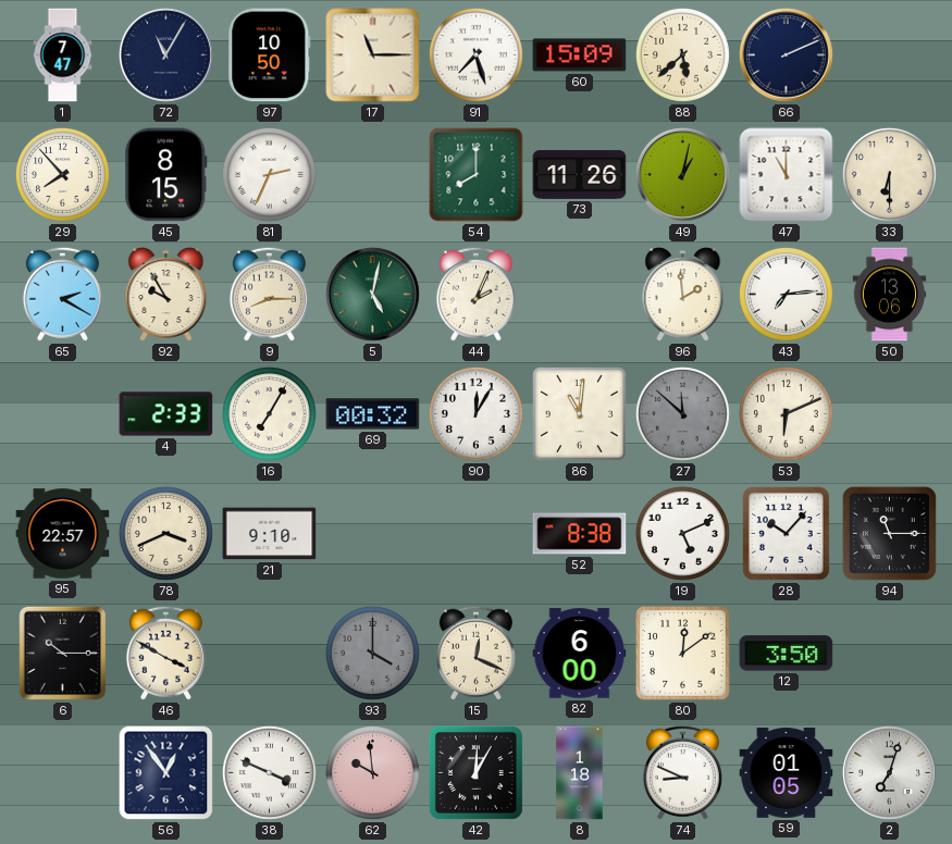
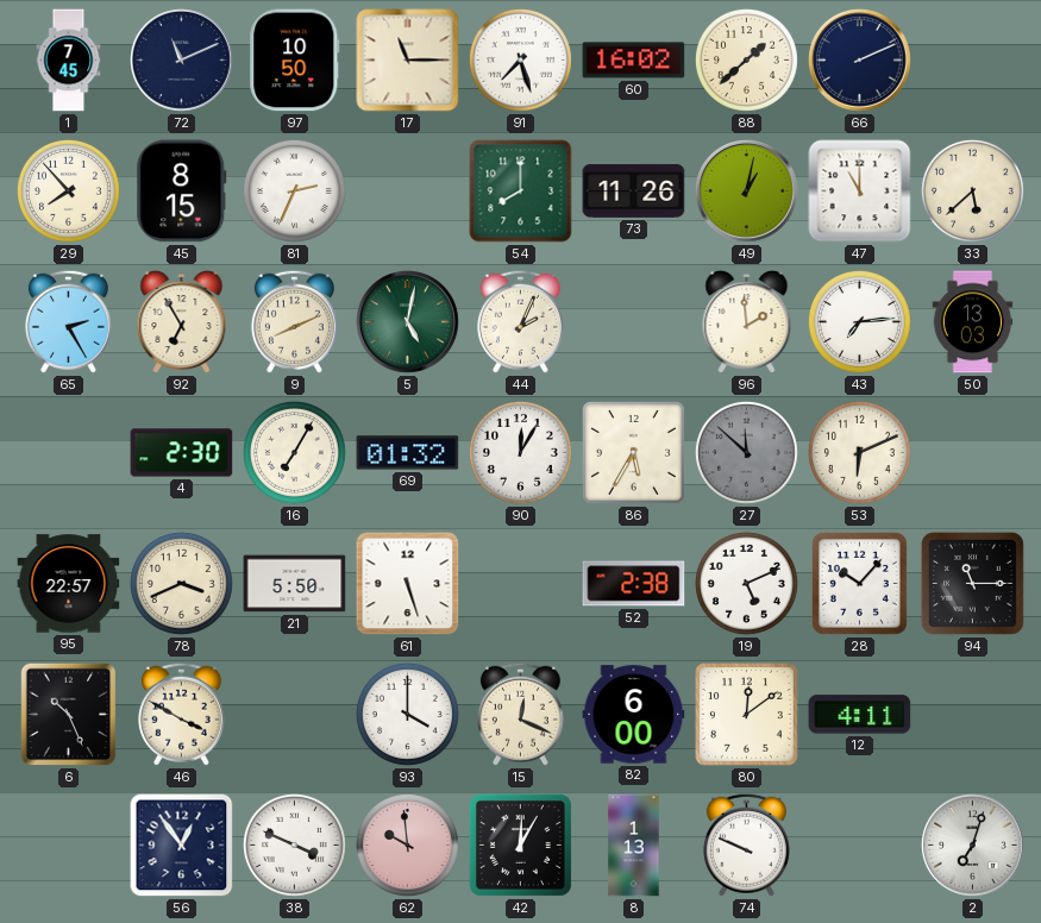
1: 7:47 -> 7:45 (69, 61)
72: 11:05 -> 11:11 (182, 61)
60: 15:09 -> 16:02 (634, 61)
88: 5:38 -> 1:38 (746, 59)
33: 6:30 -> 5:38 (972, 190)
65: 2:20 -> 2:25 (68, 321)
92: 9:55 -> 6:55 (182, 322)
9: 8:15 -> 8:11 (294, 321)
50: 13:06 -> 13:03 (973, 322)
4: 2:33 -> 2:30 (182, 453)
69: 00:32 -> 01:32 (408, 453)
86: 11:01 -> 5:35 (634, 453)
21: 9:10 -> 5:50 (295, 584)
61: none -> 5:27 (408, 584)
52: 8:38 -> 2:38 (634, 584)
6: 10:15 -> 10:26 (69, 715)
93 dial: grey -> white (407, 714)
12: 3:50 -> 4:11 (860, 715)
8: 1:18 -> 1:13 (634, 846)
74: 8:49 -> 9:49 (746, 844)
59: 01:05 -> none (787, 773)
